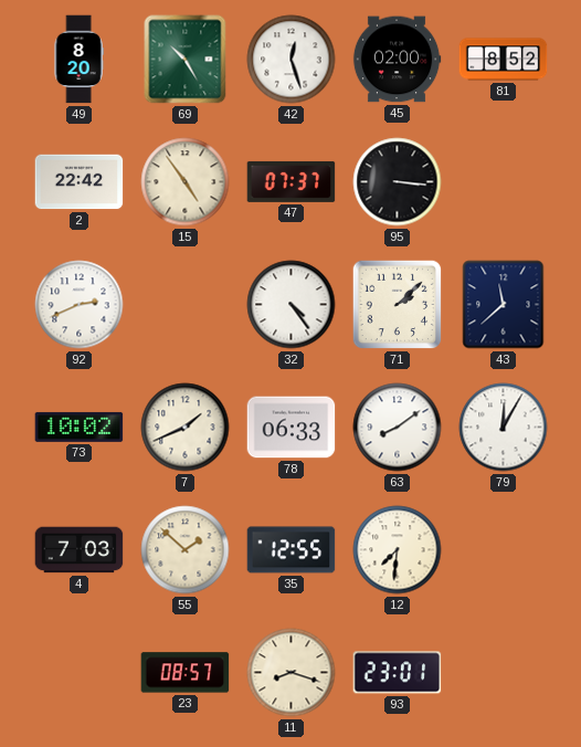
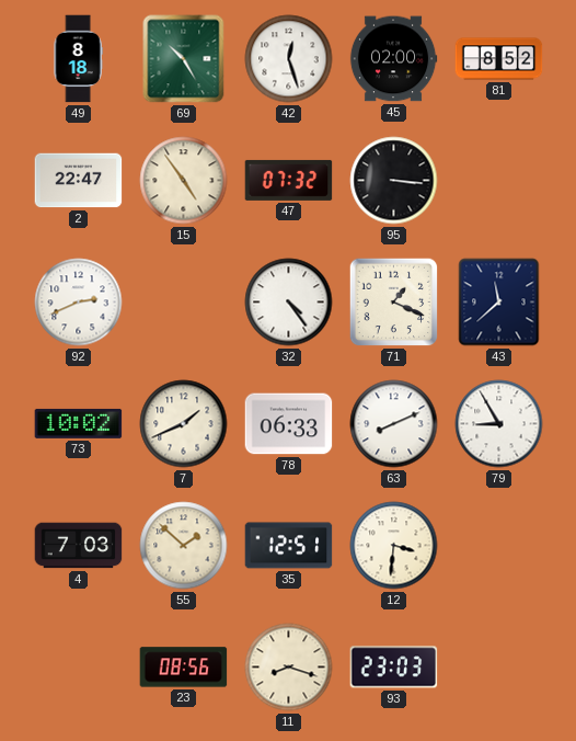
49: 8:20 -> 8:18 (78, 59)
2: 22:42 -> 22:47 (79, 181)
47: 07:37 -> 07:32 (289, 180)
71: 2:08 -> 1:19 (394, 303)
63: 8:09 -> 8:11 (394, 424)
79: 12:05 -> 8:55 (499, 424)
35: 12:55 -> 12:51 (289, 546)
12: 7:31 -> 3:31 (394, 546)
23: 08:57 -> 08:56 (184, 668)
93: 23:01 -> 23:03 (394, 668)
